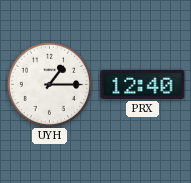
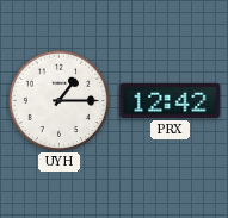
PRX: 12:40 -> 12:42 (171, 100)
